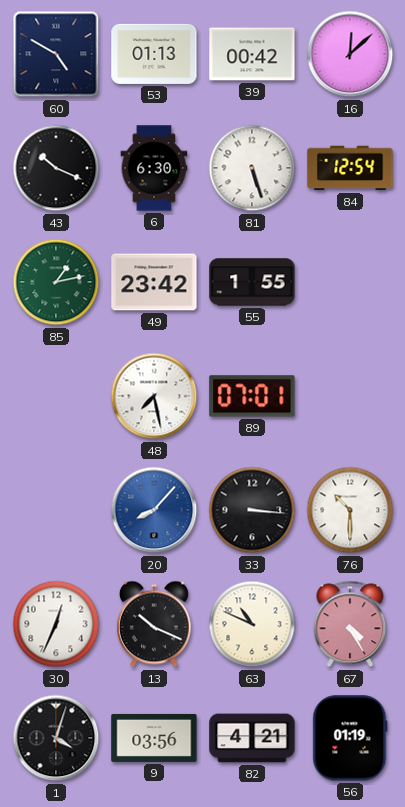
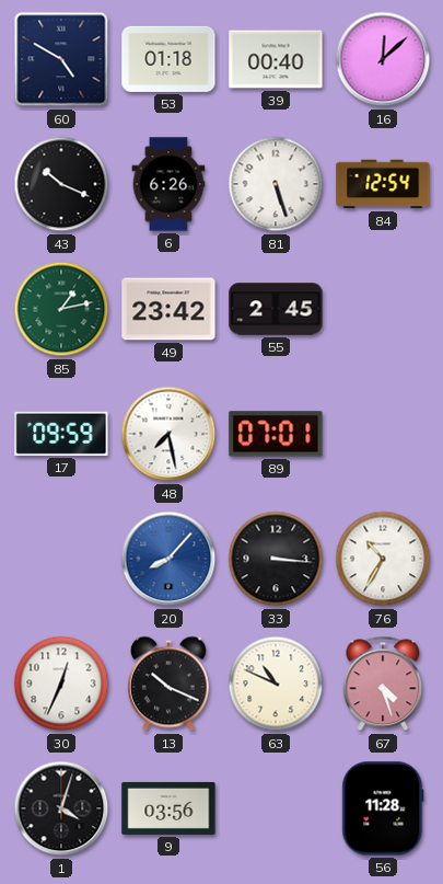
53: 01:13 -> 01:18 (168, 59)
39: 00:42 -> 00:40 (276, 59)
6: 6:30 -> 6:26 (168, 184)
55: 1:55 -> 2:45 (276, 309)
17: none -> 09:59 (61, 434)
76: 10:30 -> 10:35 (383, 559)
67: 4:25 -> 4:27 (383, 684)
82: 4:21 -> none (252, 738)
56: 01:19 -> 11:28 (383, 808)
